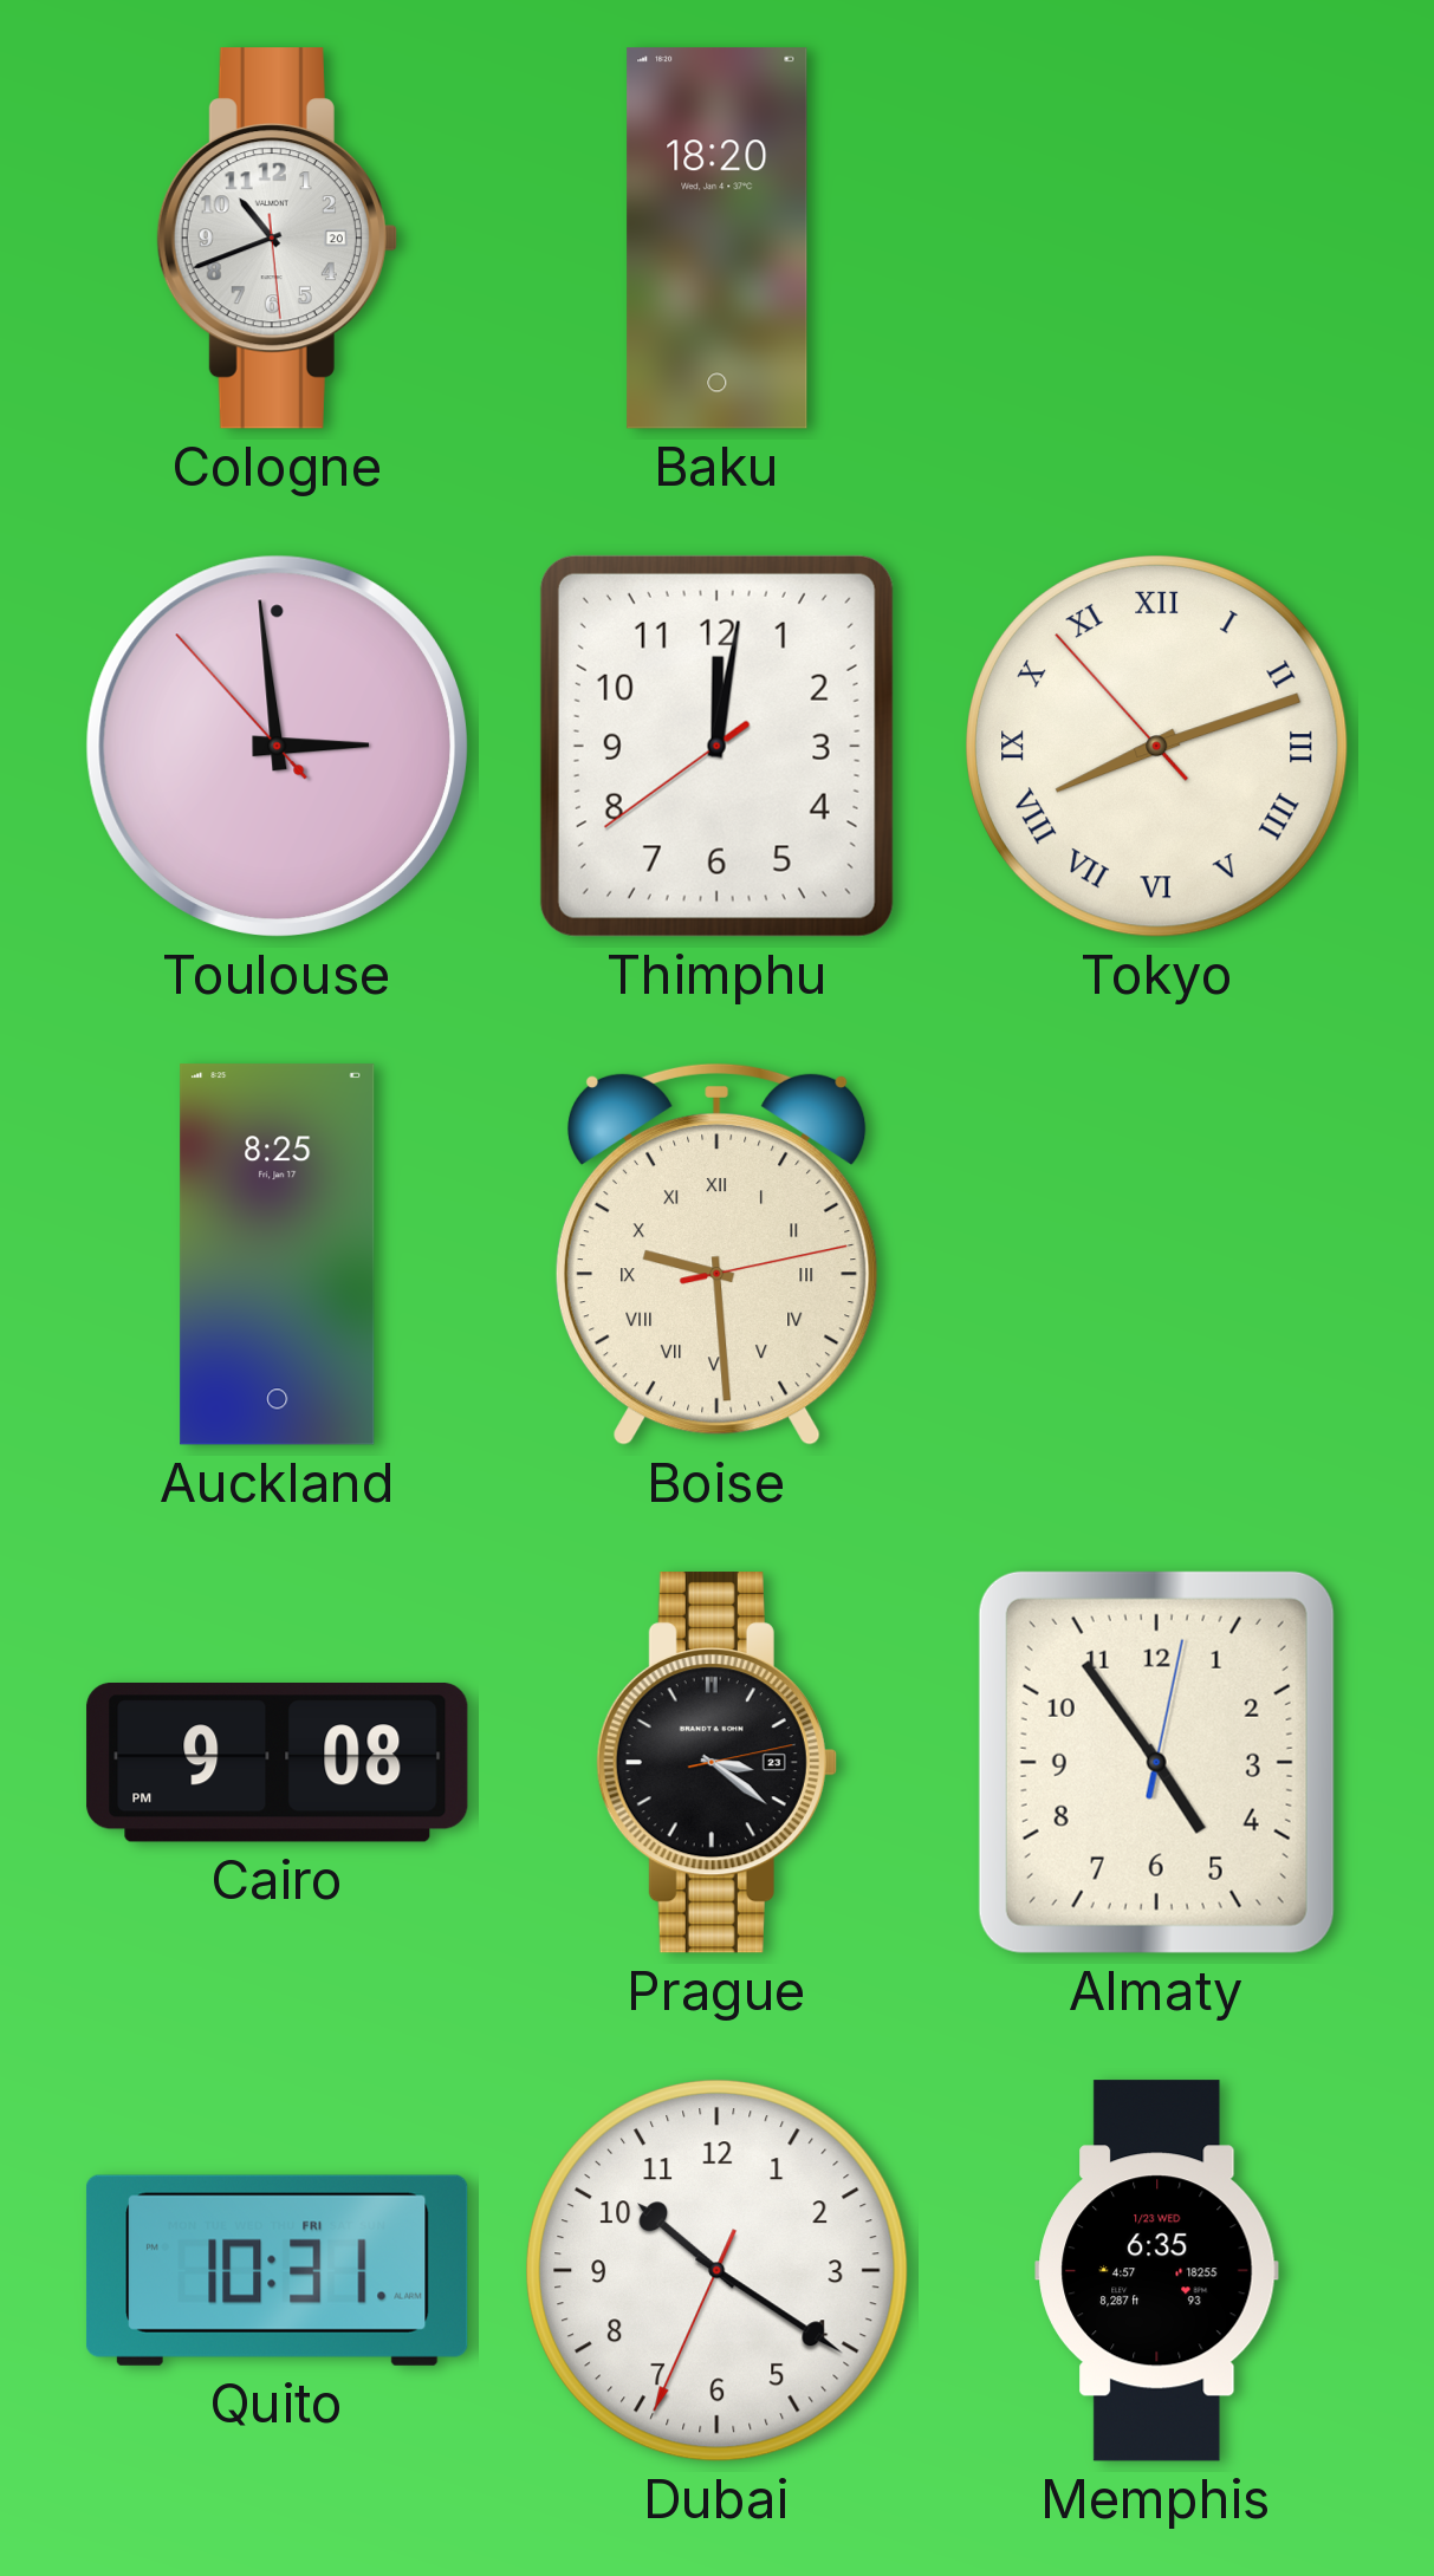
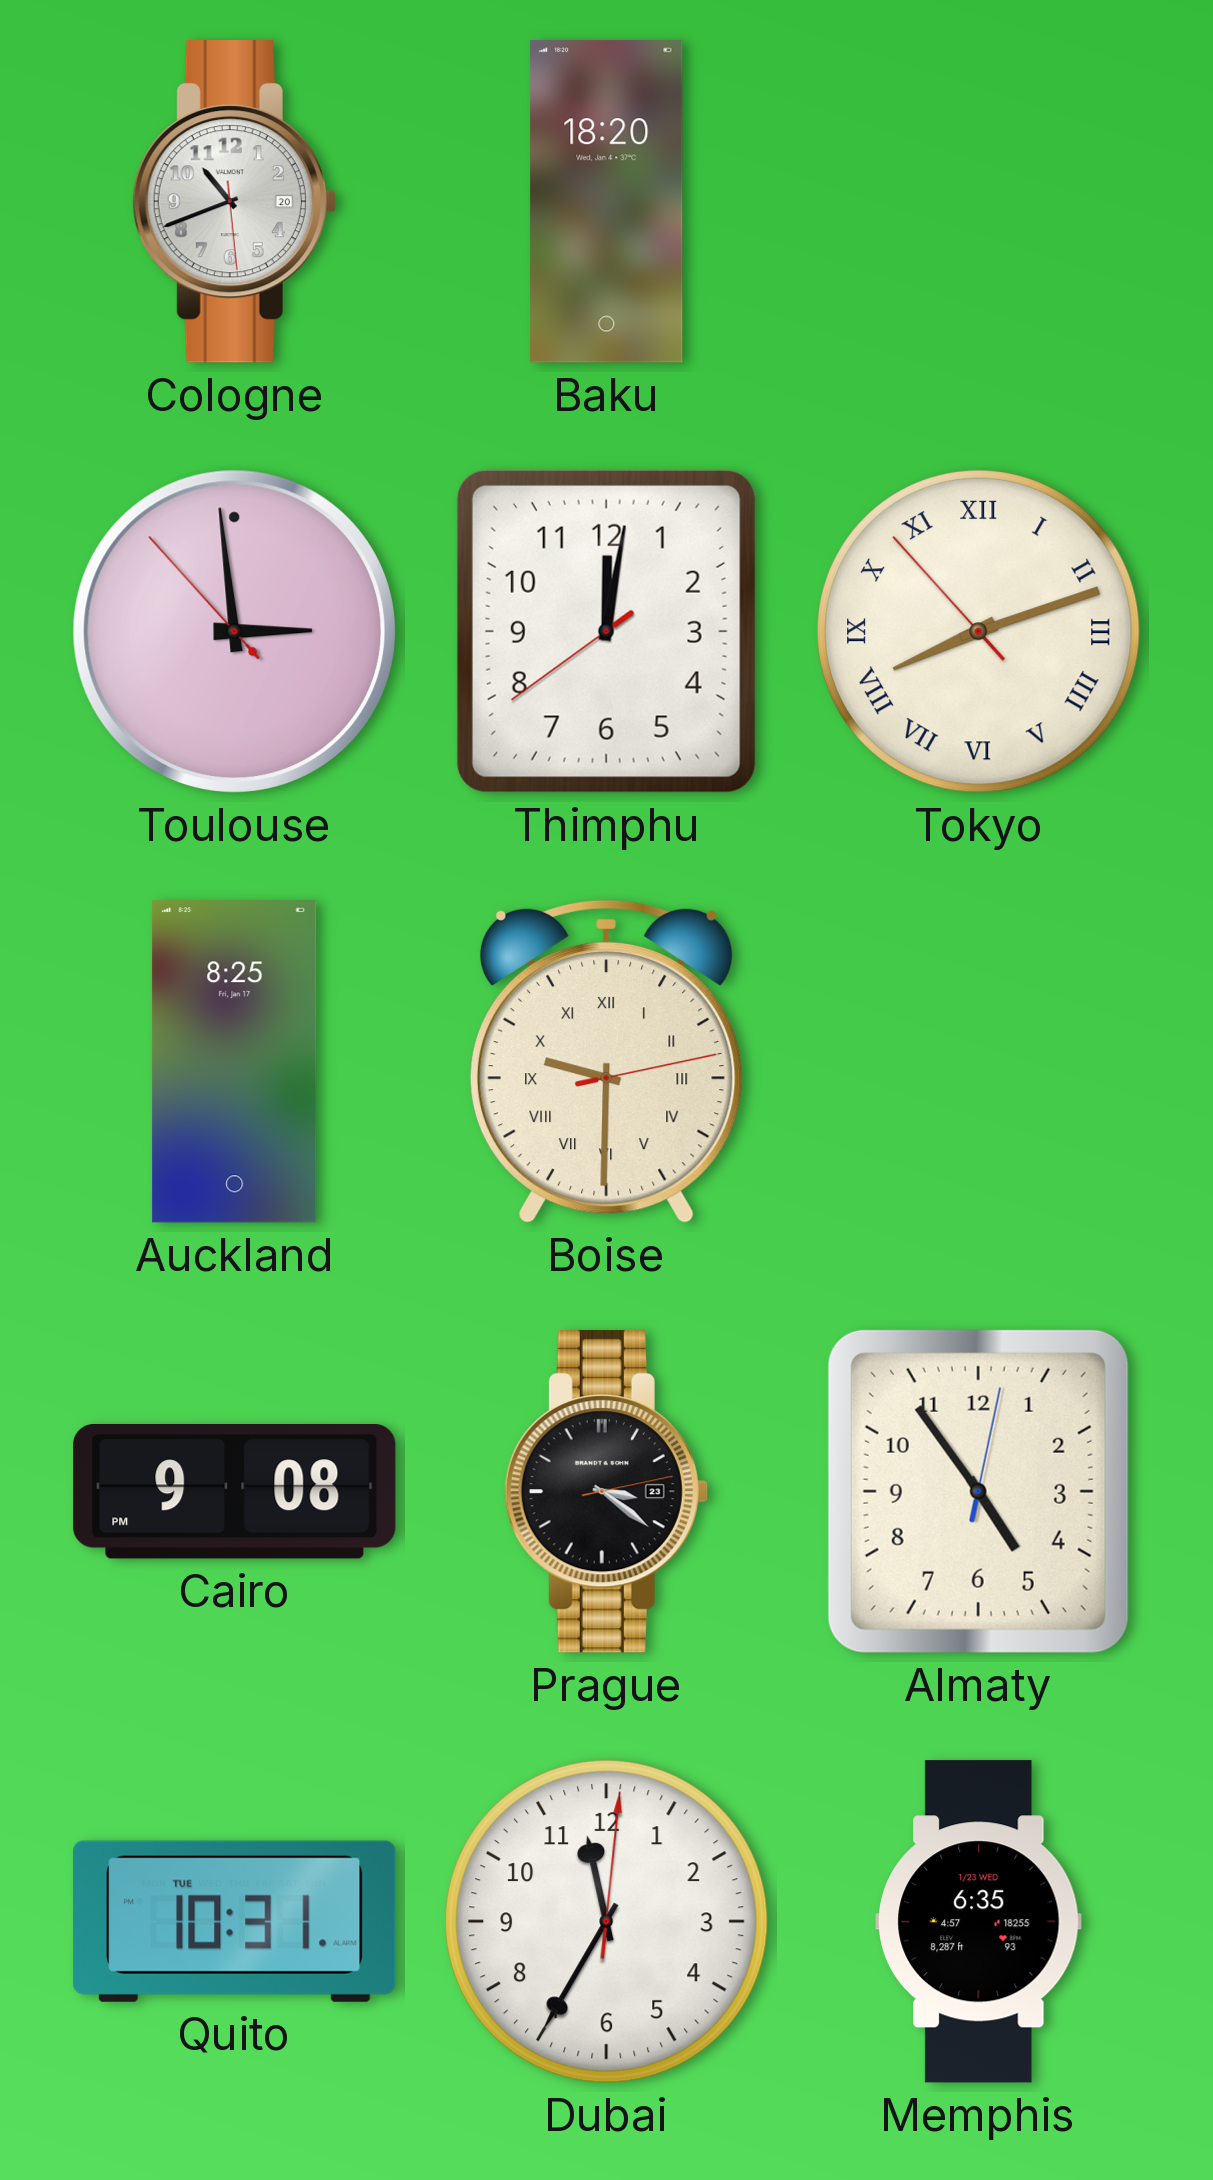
Boise: 9:29 -> 9:30 (606, 1061)
Quito date: FRI -> TUE (234, 1921)
Dubai: 10:20 -> 11:35 (607, 1922)
